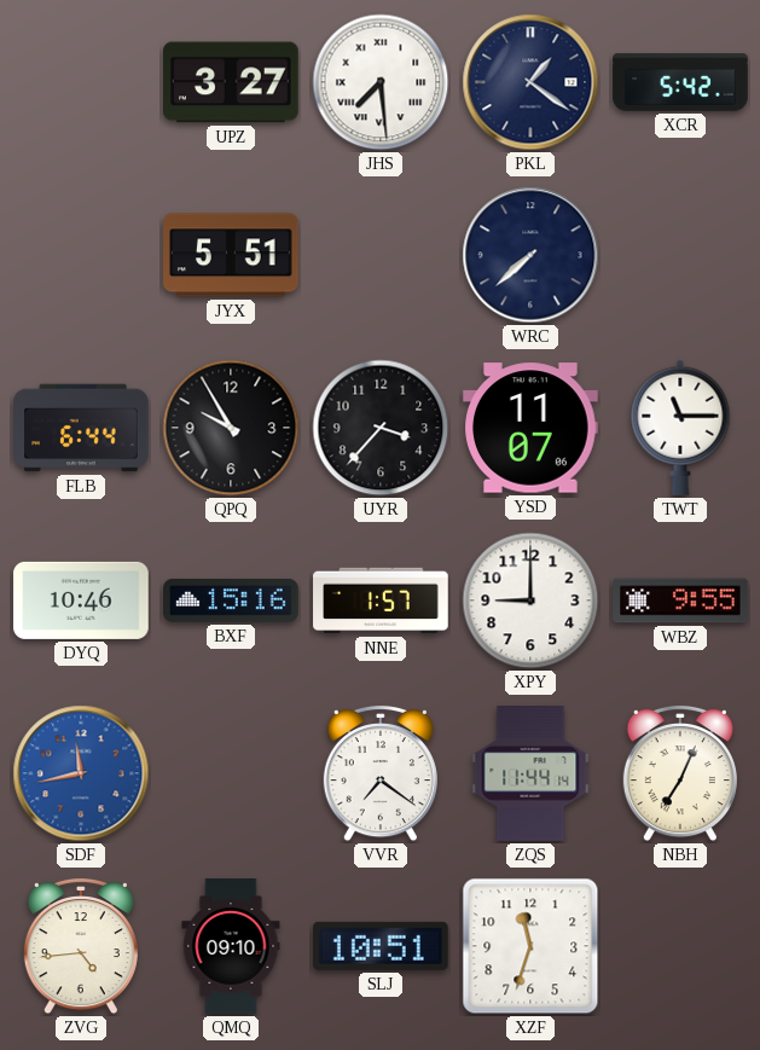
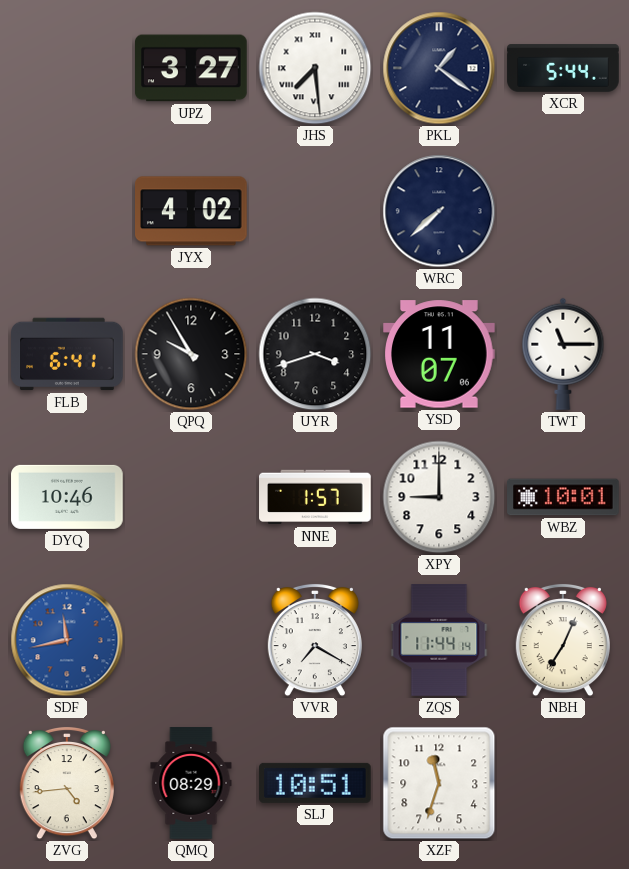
XCR: 5:42 -> 5:44 (563, 68)
JYX: 5:51 -> 4:02 (192, 211)
FLB: 6:44 -> 6:41 (67, 354)
UYR: 3:37 -> 3:42 (315, 354)
BXF: 15:16 -> none (231, 601)
WBZ: 9:55 -> 10:01 (563, 497)
VVR: 7:21 -> 7:20 (315, 640)
QMQ: 09:10 -> 08:29 (191, 783)
